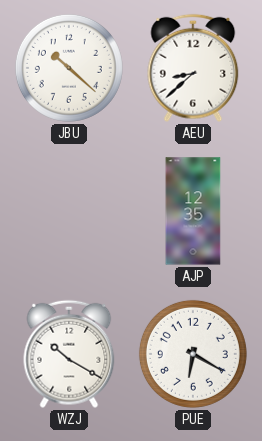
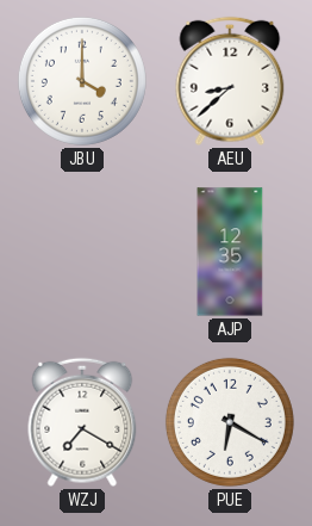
JBU: 10:22 -> 4:00 (82, 81)
WZJ: 10:20 -> 7:20 (82, 422)
